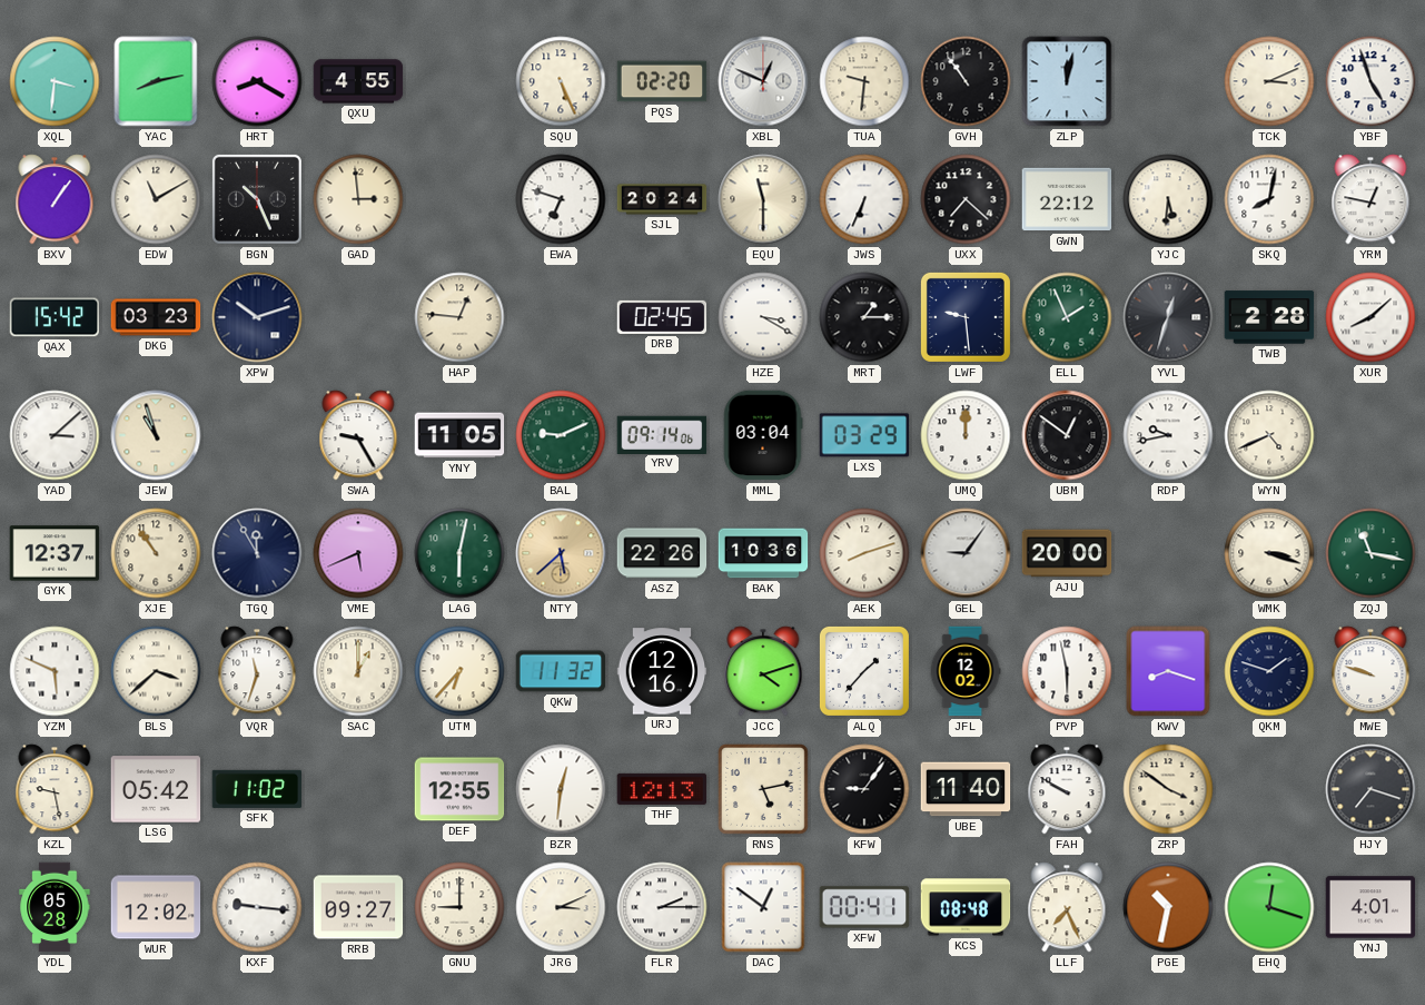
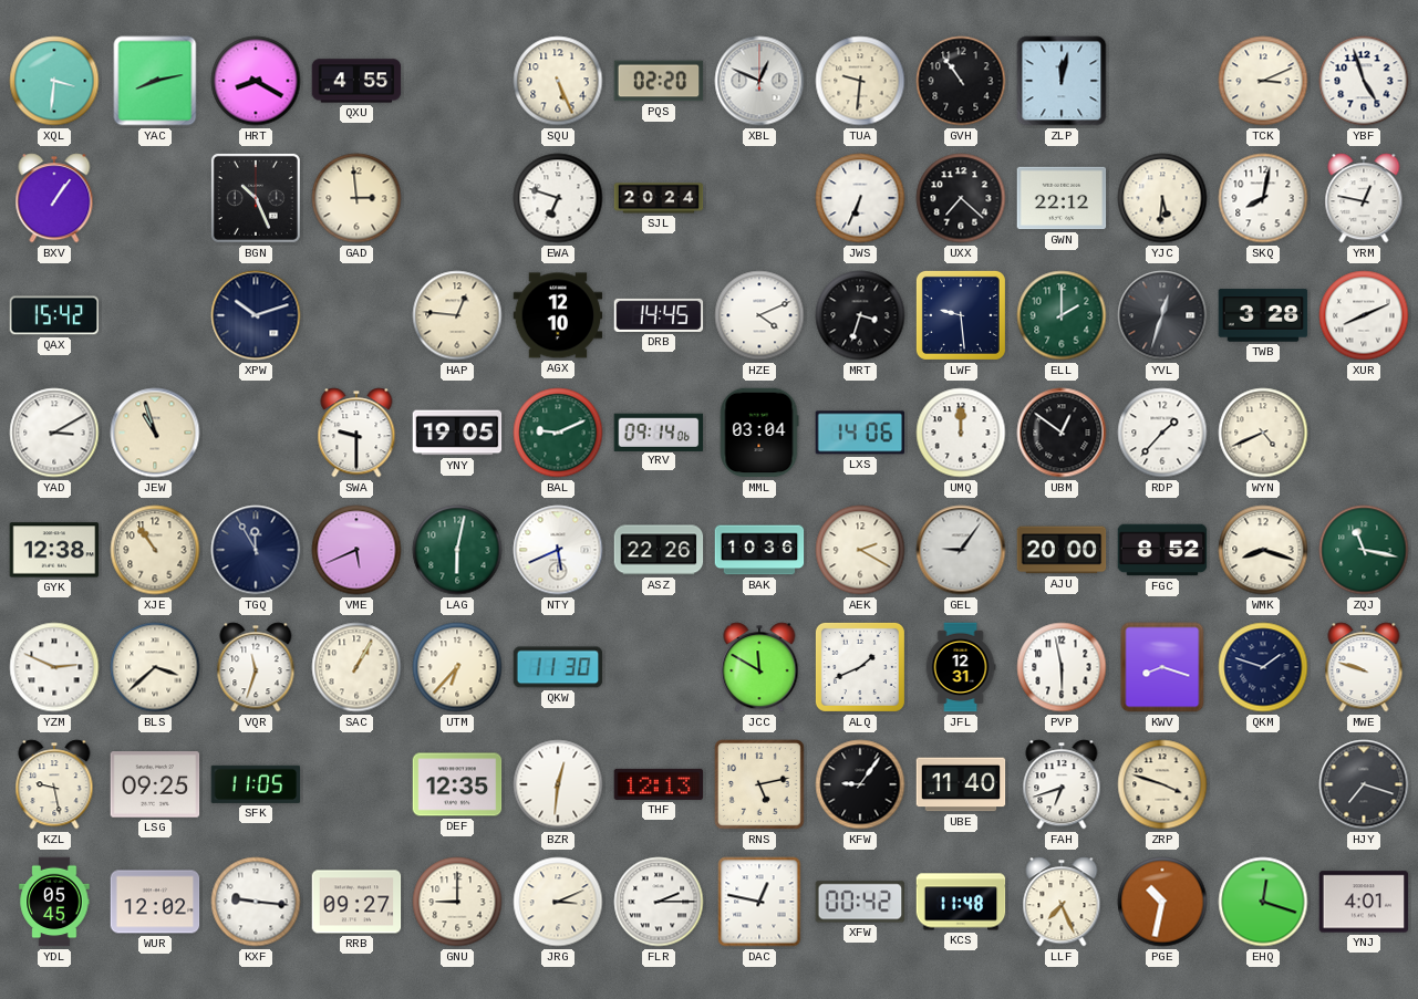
EDW: 11:10 -> none (156, 199)
EQU: 11:30 -> none (763, 199)
DKG: 03:23 -> none (156, 317)
AGX: none -> 12:10 (558, 315)
DRB: 02:45 -> 14:45 (659, 315)
HZE: 3:20 -> 4:11 (759, 315)
MRT: 1:15 -> 3:33 (860, 315)
ELL: 1:56 -> 2:00 (1062, 315)
TWB: 2:28 -> 3:28 (1263, 315)
XUR: 8:08 -> 8:11 (1364, 315)
YAD: 3:08 -> 3:10 (54, 433)
SWA: 9:25 -> 9:30 (356, 433)
YNY: 11:05 -> 19:05 (457, 433)
LXS: 03:29 -> 14:06 (860, 433)
RDP: 9:43 -> 1:37 (1162, 433)
GYK: 12:37 -> 12:38 (54, 550)
NTY: 5:38 -> 5:41 (558, 550)
NTY dial: champagne -> white (558, 550)
AEK: 8:12 -> 2:20 (860, 550)
FGC: none -> 8:52 (1162, 550)
WMK: 3:18 -> 8:18 (1263, 550)
YZM: 5:49 -> 2:49 (54, 667)
SAC: 1:00 -> 1:05 (356, 667)
QKW: 11:32 -> 11:30 (558, 667)
URJ: 12:16 -> none (662, 671)
JCC: 4:12 -> 11:50 (759, 667)
ALQ: 1:37 -> 1:41 (860, 667)
JFL: 12:02 -> 12:31 (961, 667)
LSG: 05:42 -> 09:25 (155, 784)
SFK: 11:02 -> 11:05 (256, 784)
DEF: 12:55 -> 12:35 (457, 784)
FAH: 9:50 -> 6:42 (1062, 784)
ZRP: 3:51 -> 3:48 (1162, 784)
YDL: 05:28 -> 05:45 (54, 902)
DAC: 12:51 -> 12:47 (759, 902)
XFW: 00:41 -> 00:42 (860, 902)
KCS: 08:48 -> 11:48 (961, 902)
